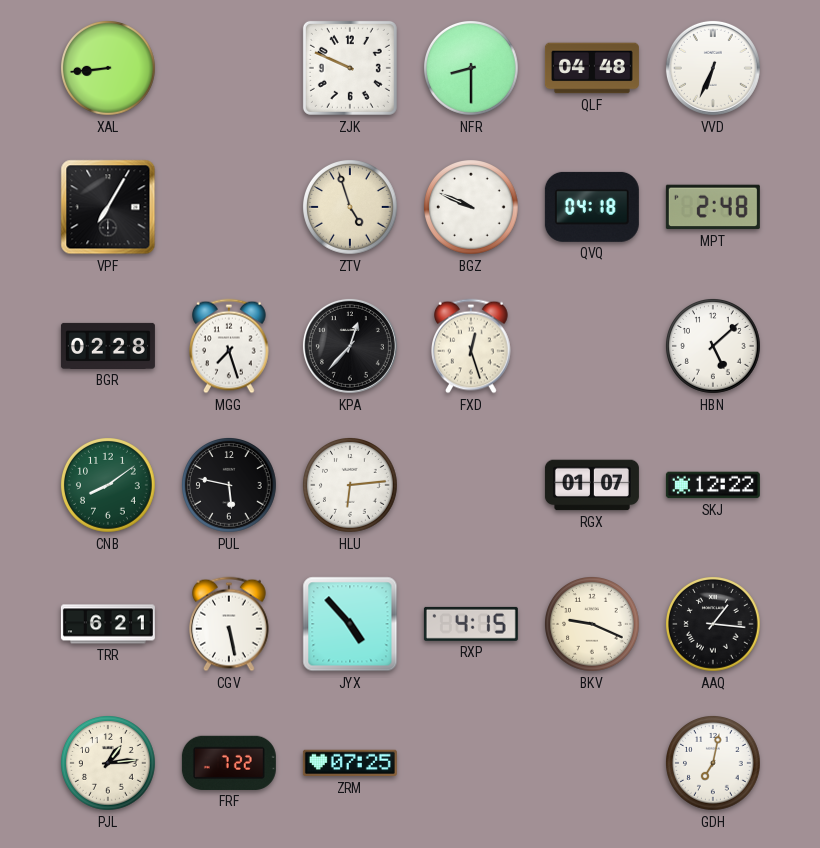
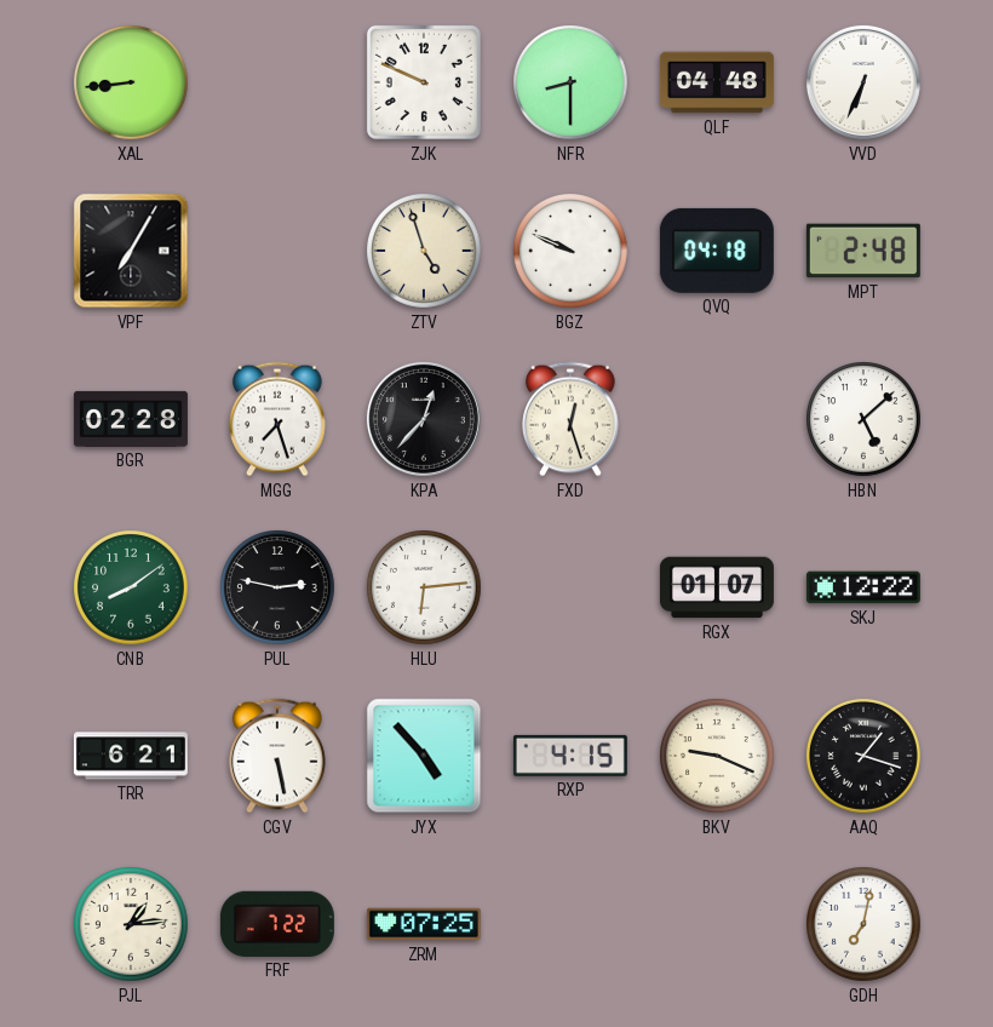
PUL: 5:47 -> 2:47 (279, 589)
AAQ: 1:16 -> 1:18 (865, 757)
